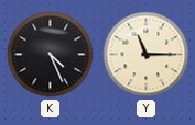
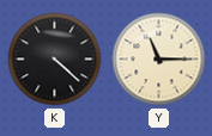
K: 4:26 -> 4:22 (55, 60)
